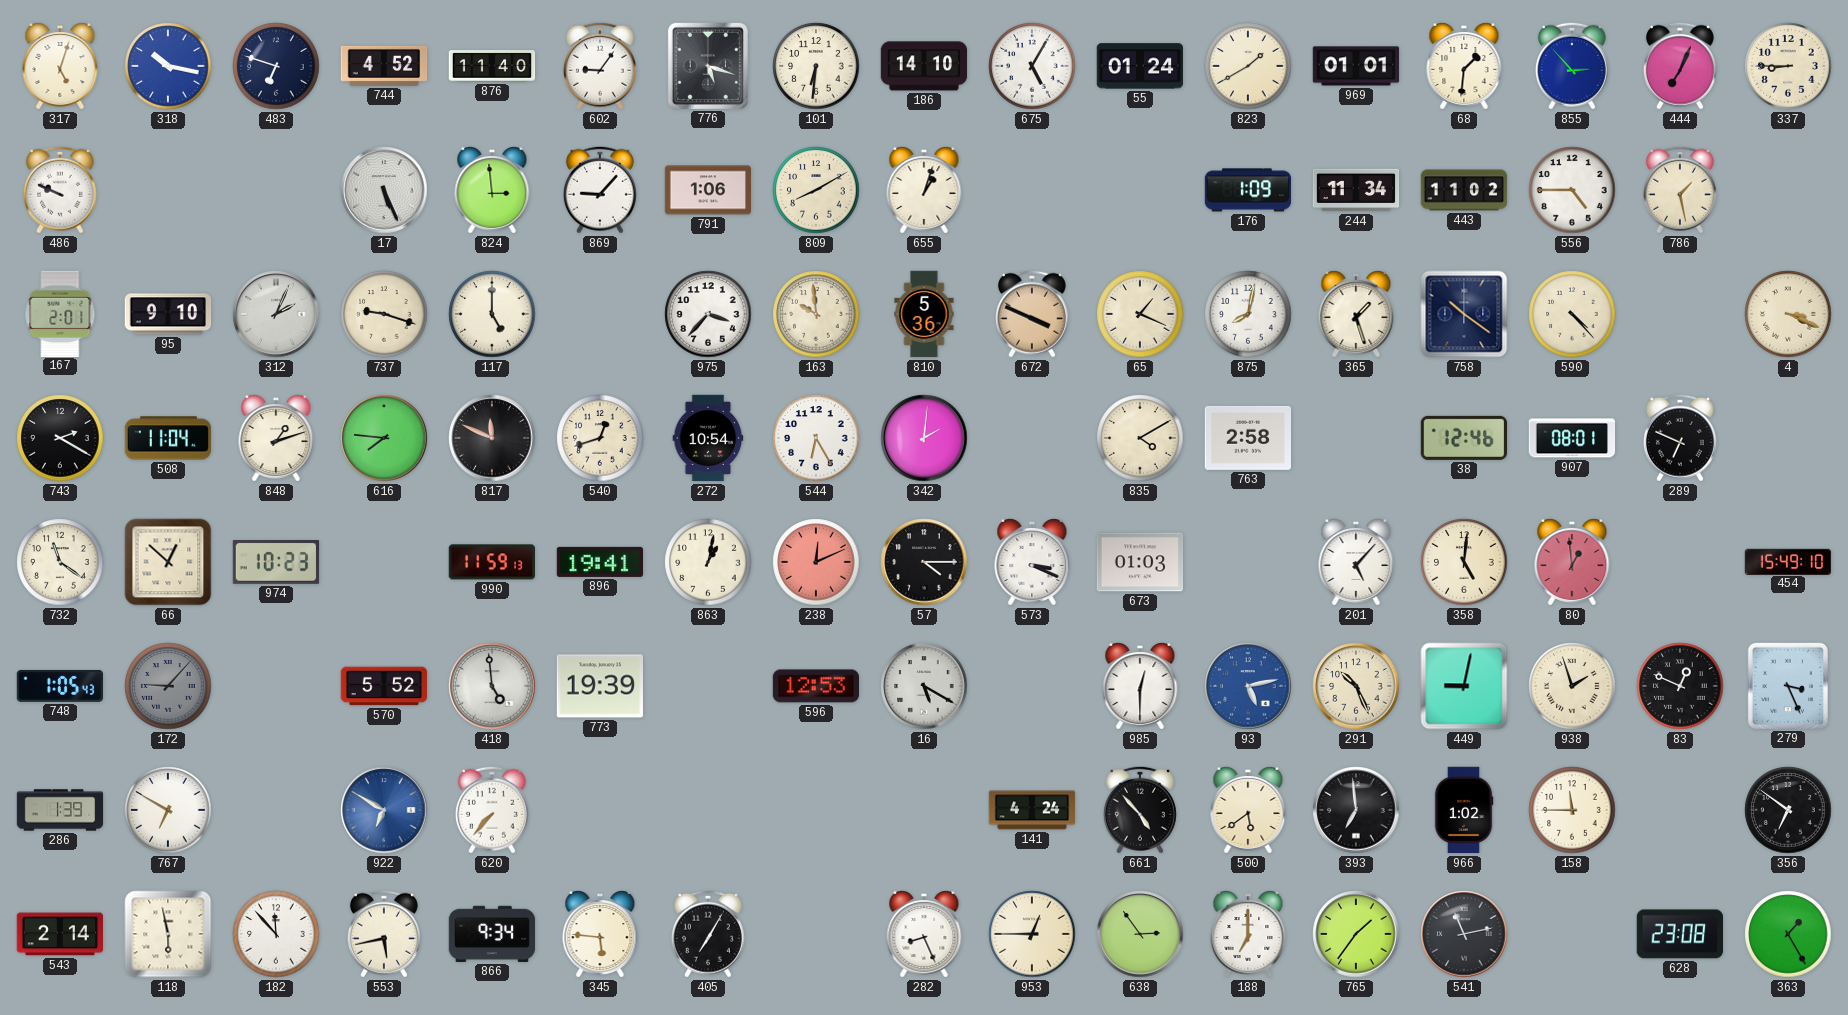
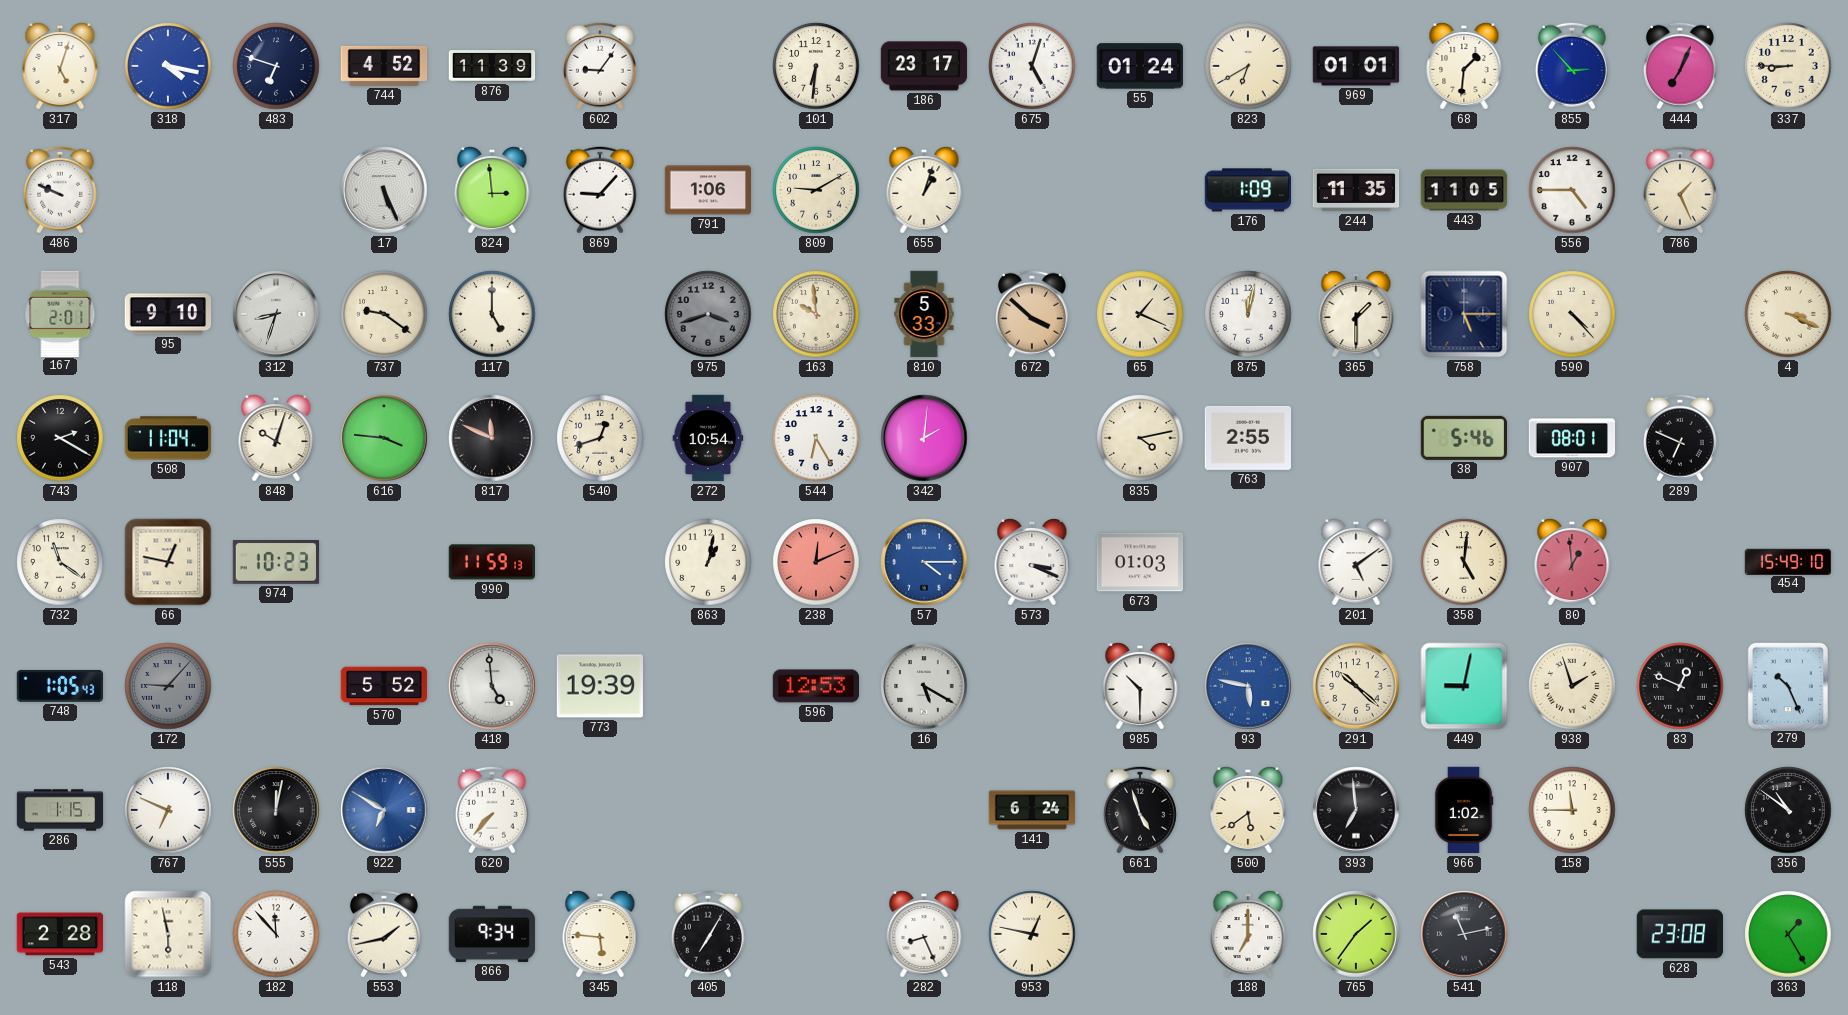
318: 10:17 -> 4:17 (168, 66)
876: 11:40 -> 11:39 (492, 66)
776: 5:18 -> none (708, 65)
186: 14:10 -> 23:17 (924, 66)
675: 5:05 -> 5:03 (1032, 66)
823: 1:40 -> 6:40 (1248, 66)
809: 8:10 -> 9:10 (816, 190)
244: 11:34 -> 11:35 (1356, 190)
443: 11:02 -> 11:05 (1464, 190)
786: 1:28 -> 1:26 (1680, 190)
312: 2:04 -> 8:33 (276, 314)
737: 9:18 -> 9:21 (384, 314)
975: 3:37 -> 3:42 (708, 314)
975 dial: white -> grey (708, 314)
810: 5:36 -> 5:33 (924, 314)
672: 3:49 -> 3:52 (1032, 314)
875: 8:02 -> 12:02 (1248, 314)
365: 1:27 -> 1:30 (1356, 315)
758: 10:21 -> 5:15 (1464, 314)
848: 1:12 -> 10:03 (276, 439)
616: 7:46 -> 3:46 (384, 438)
835: 4:10 -> 4:13 (1140, 438)
763: 2:58 -> 2:55 (1248, 438)
38: 12:46 -> 5:46 (1463, 438)
66: 12:52 -> 12:47 (168, 562)
896: 19:41 -> none (599, 562)
57 dial: black -> blue (924, 562)
201: 5:07 -> 5:09 (1356, 563)
985: 12:30 -> 10:30 (1140, 687)
93: 5:13 -> 5:47 (1248, 686)
291: 10:26 -> 10:22 (1356, 686)
279: 3:26 -> 10:26 (1788, 685)
286: 1:39 -> 1:15 (60, 810)
767: 6:50 -> 6:49 (168, 810)
555: none -> 12:02 (276, 810)
141: 4:24 -> 6:24 (1032, 810)
661: 4:53 -> 4:57 (1140, 810)
356: 6:51 -> 10:51 (1788, 810)
543: 2:14 -> 2:28 (59, 934)
553: 5:43 -> 1:43 (384, 934)
953: 12:45 -> 12:47 (1032, 934)
638: 2:54 -> none (1140, 934)
